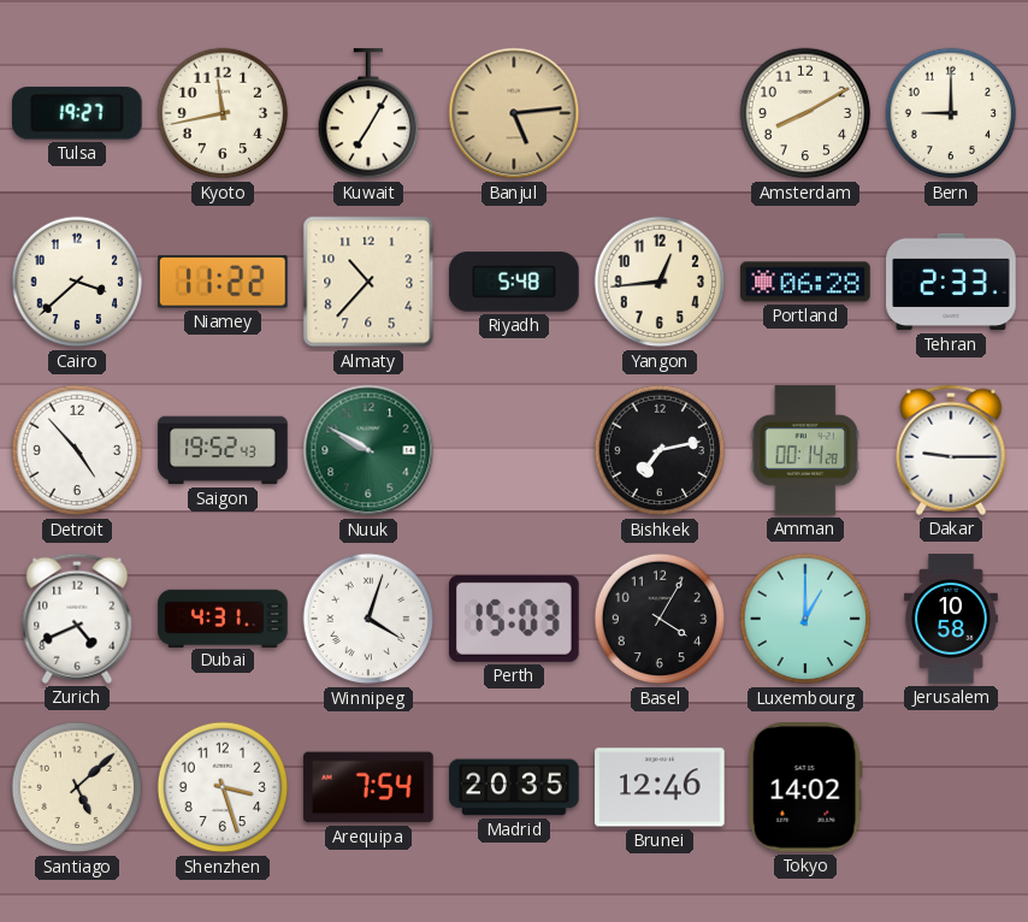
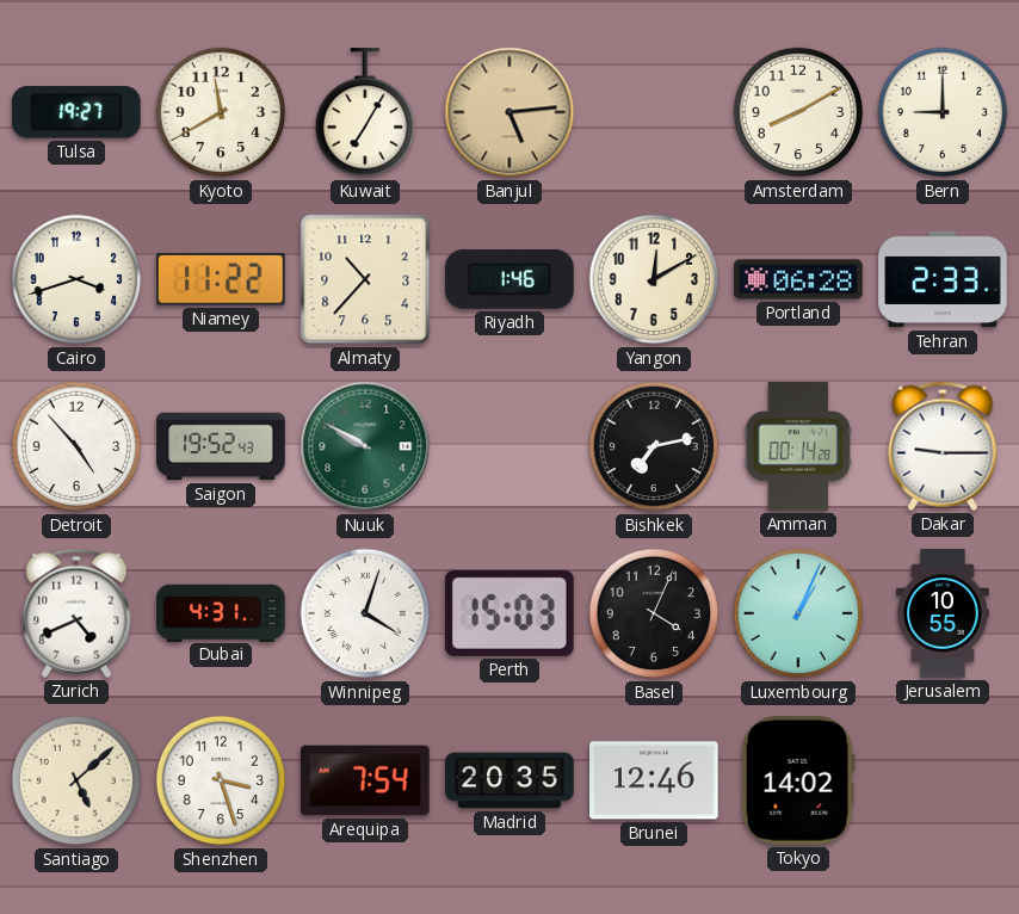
Kyoto: 11:43 -> 11:40 (221, 112)
Cairo: 3:38 -> 3:42 (76, 279)
Riyadh: 5:48 -> 1:46 (510, 279)
Yangon: 12:44 -> 12:10 (654, 279)
Basel: 4:05 -> 4:04 (654, 613)
Luxembourg: 1:00 -> 1:04 (798, 613)
Jerusalem: 10:58 -> 10:55 (943, 613)
